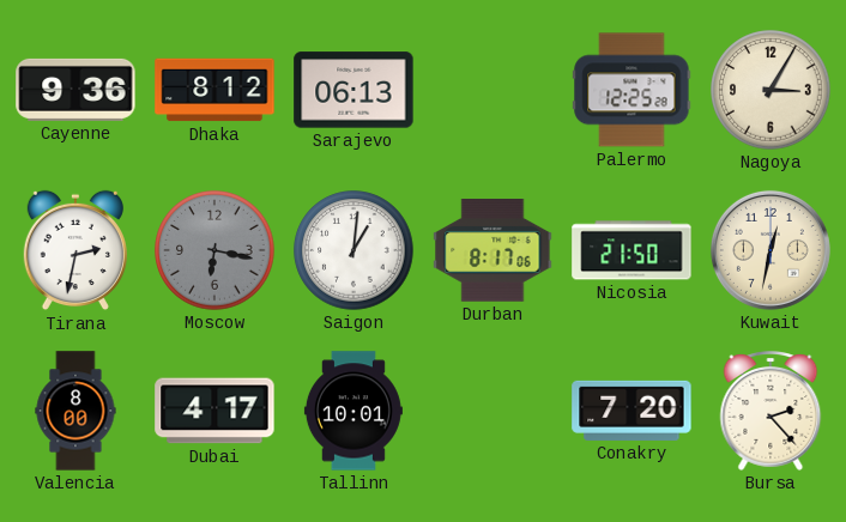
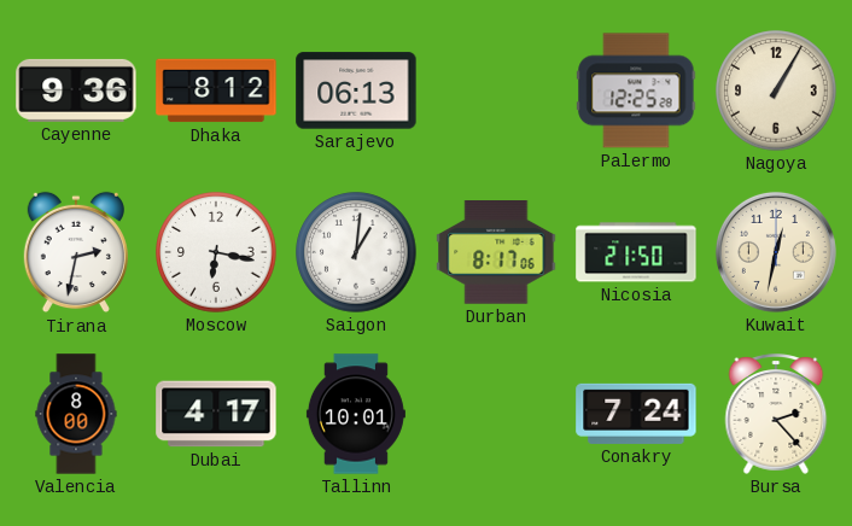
Nagoya: 3:05 -> 1:05 (776, 90)
Moscow dial: grey -> white (216, 252)
Conakry: 7:20 -> 7:24 (636, 414)
